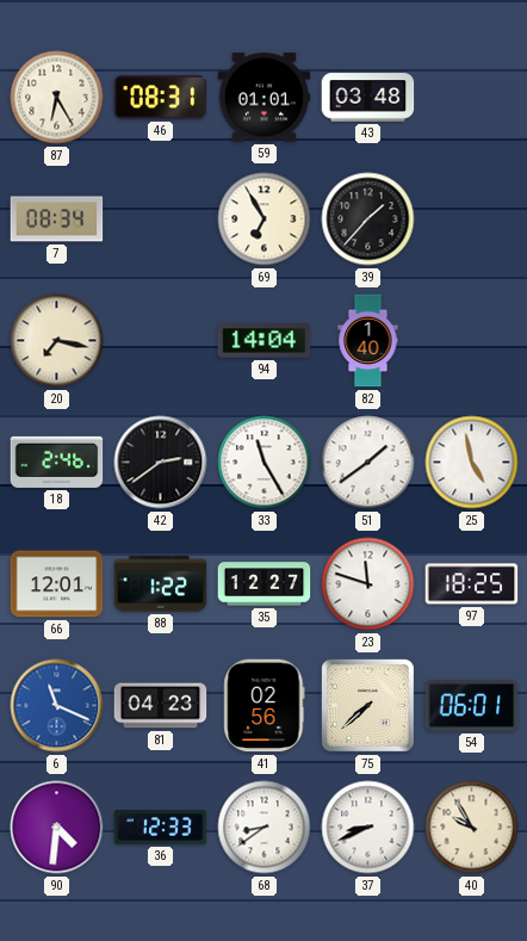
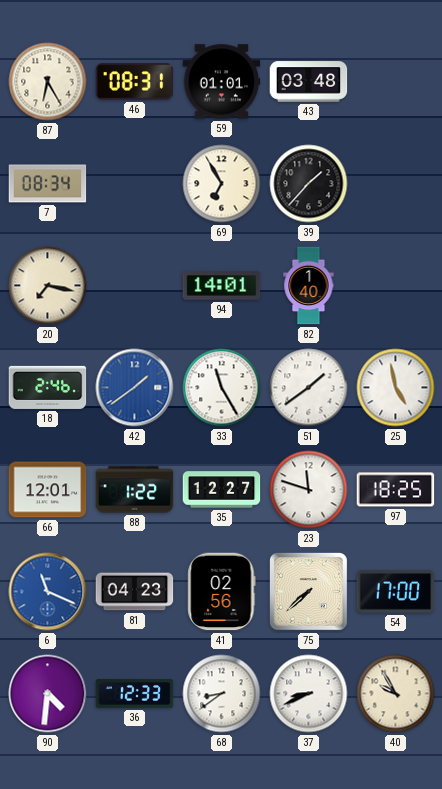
94: 14:04 -> 14:01 (222, 286)
42: 2:39 -> 1:39 (135, 388)
42 dial: black -> blue (135, 388)
54: 06:01 -> 17:00 (396, 592)
